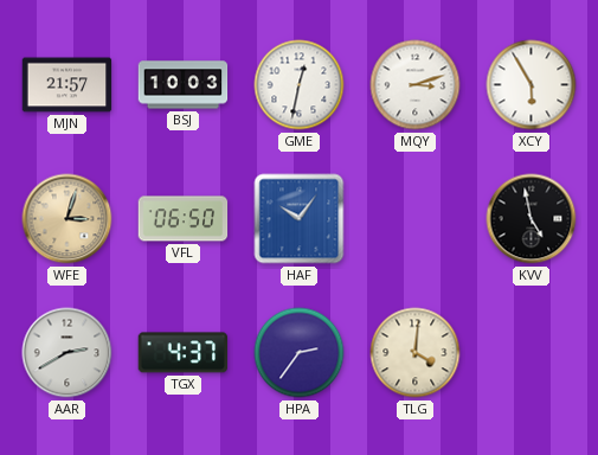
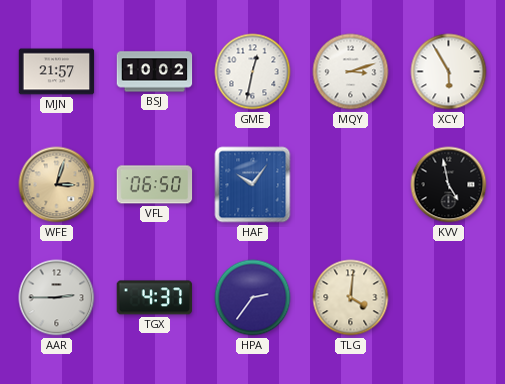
BSJ: 10:03 -> 10:02 (155, 72)
AAR: 2:40 -> 2:45 (57, 298)
